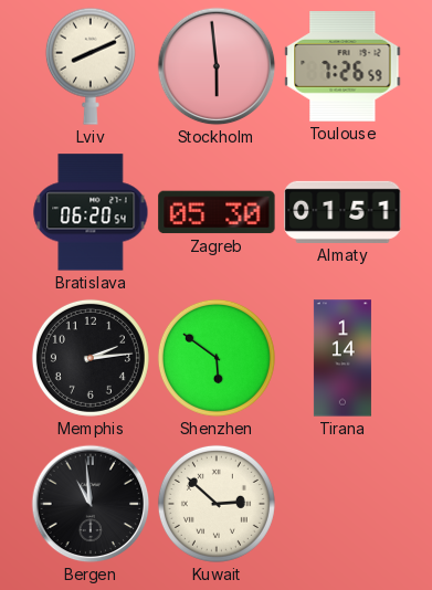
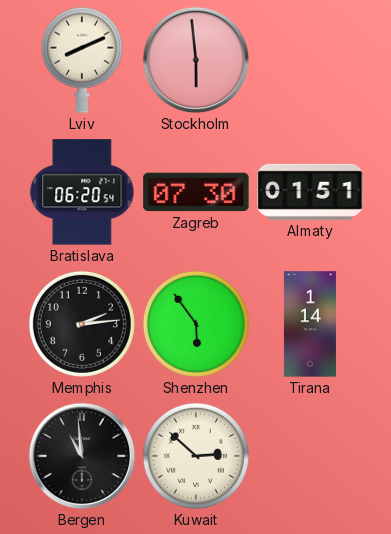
Toulouse: 7:26 -> none (343, 67)
Zagreb: 05:30 -> 07:30 (196, 192)
Shenzhen: 5:51 -> 5:54 (196, 324)
